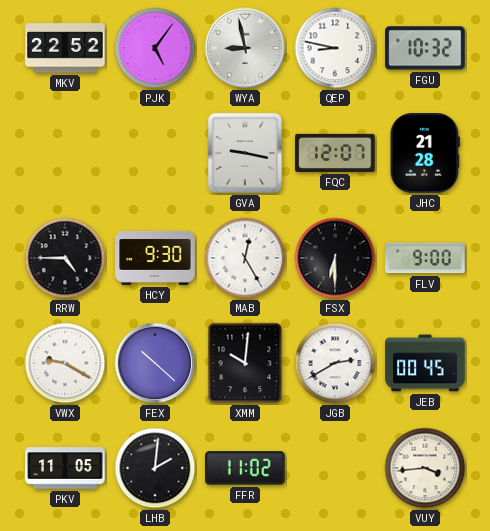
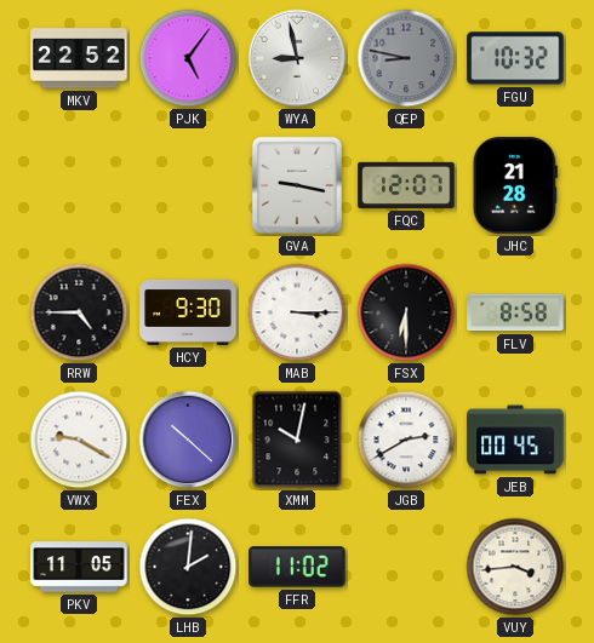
QEP dial: white -> grey (406, 58)
MAB: 12:25 -> 3:15 (297, 312)
FLV: 9:00 -> 8:58 (515, 312)
XMM: 10:01 -> 10:02 (297, 440)
